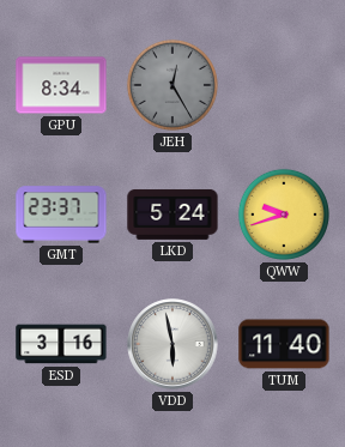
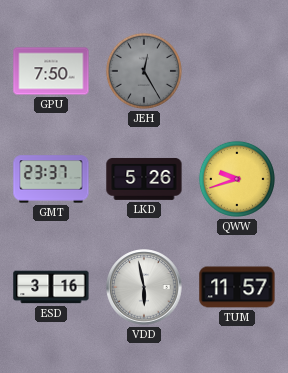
GPU: 8:34 -> 7:50 (51, 71)
LKD: 5:24 -> 5:26 (144, 179)
TUM: 11:40 -> 11:57 (237, 287)
